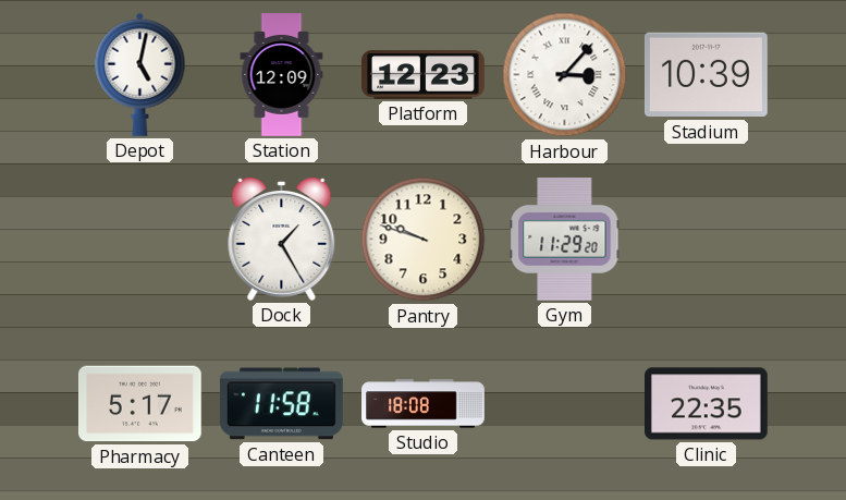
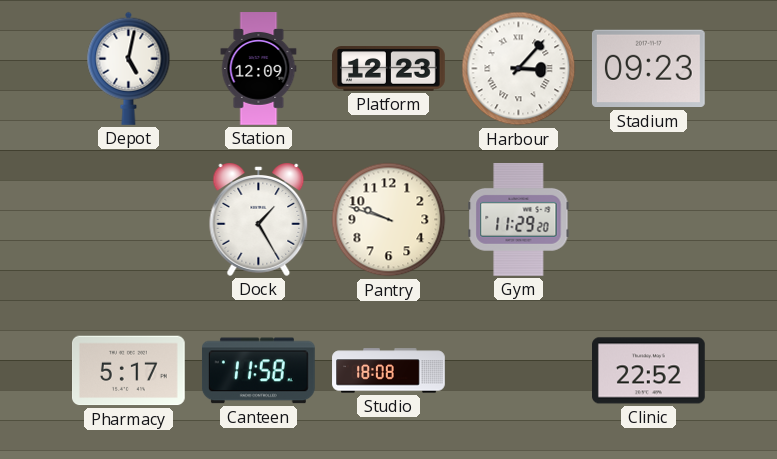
Stadium: 10:39 -> 09:23 (648, 69)
Clinic: 22:35 -> 22:52 (649, 371)
